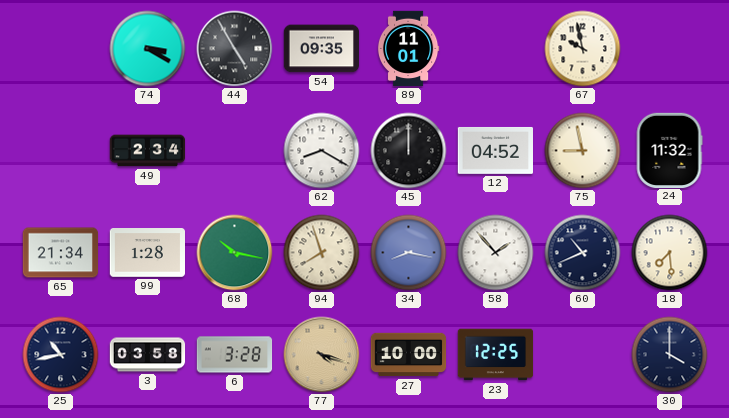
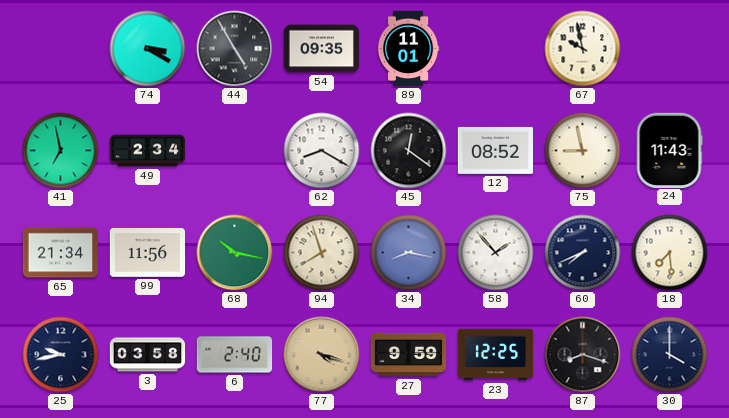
41: none -> 6:58 (61, 151)
45: 12:00 -> 12:21 (409, 151)
12: 04:52 -> 08:52 (495, 150)
24: 11:32 -> 11:43 (669, 150)
99: 1:28 -> 11:56 (148, 253)
60: 10:41 -> 7:41 (583, 253)
25: 10:43 -> 9:43 (61, 355)
6: 3:28 -> 2:40 (235, 355)
27: 10:00 -> 9:59 (409, 355)
87: none -> 8:18 (583, 355)
